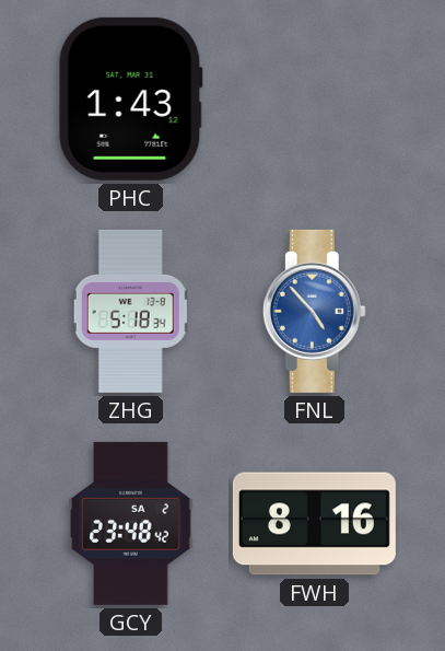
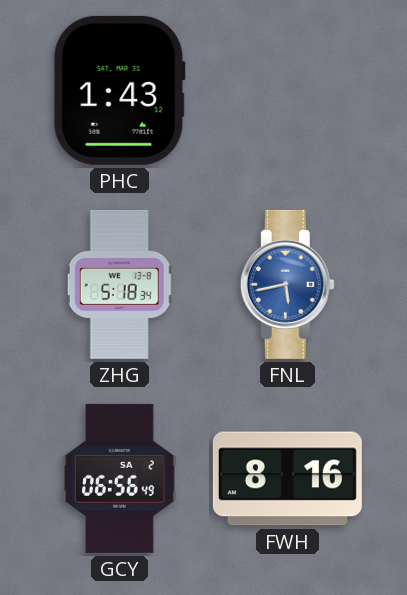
FNL: 4:53 -> 5:43 (287, 284)
GCY: 23:48 -> 06:56 (120, 478)
